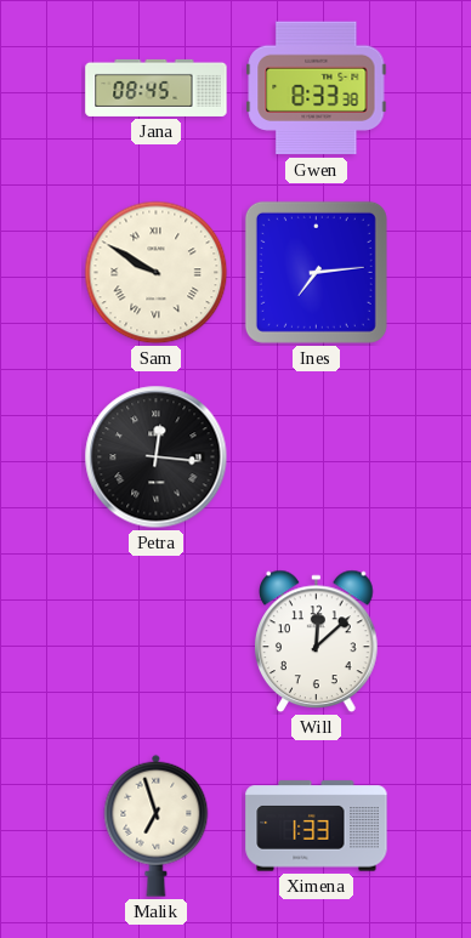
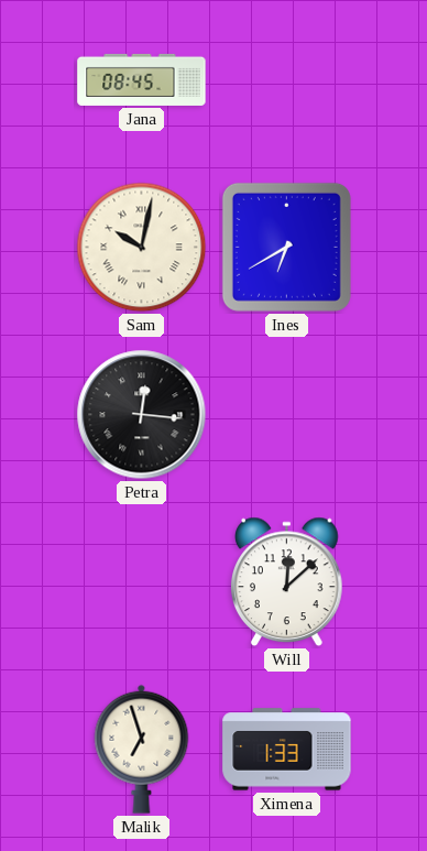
Gwen: 8:33 -> none (317, 89)
Sam: 9:50 -> 10:02 (142, 248)
Ines: 7:14 -> 6:40 (286, 247)
